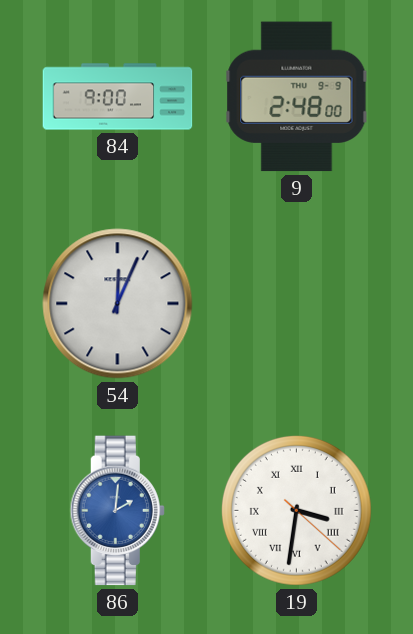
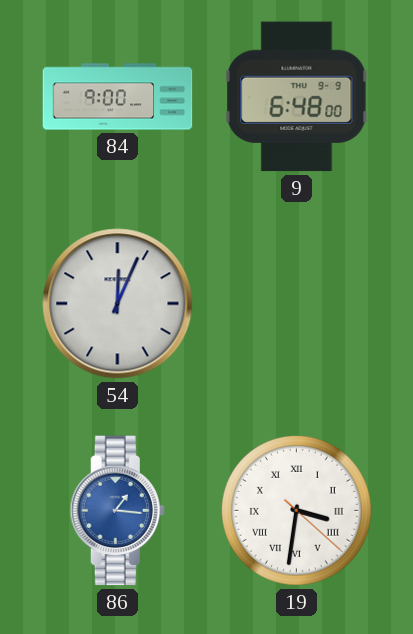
9: 2:48 -> 6:48 (297, 97)
86: 2:01 -> 1:16 (117, 511)
